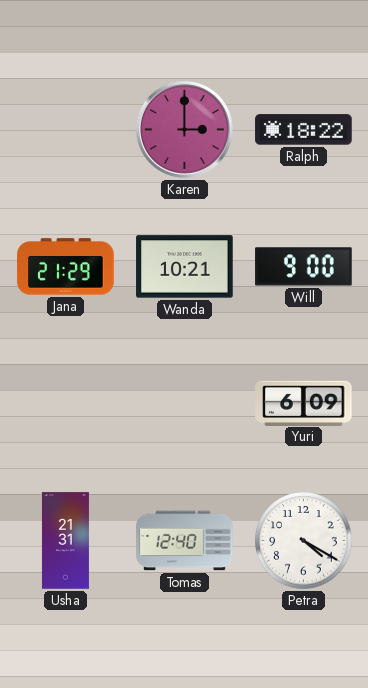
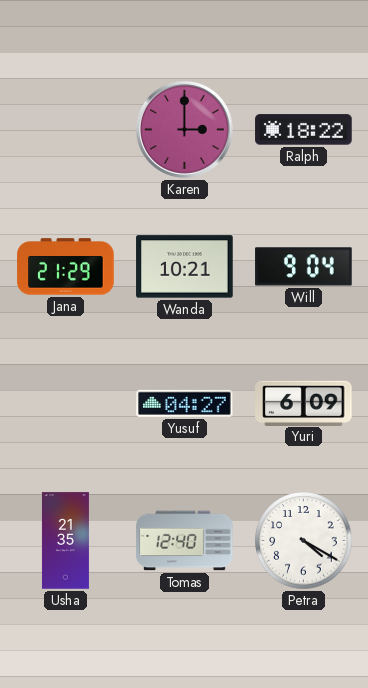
Will: 9:00 -> 9:04 (304, 267)
Yusuf: none -> 04:27 (185, 403)
Usha: 21:31 -> 21:35 (65, 541)
